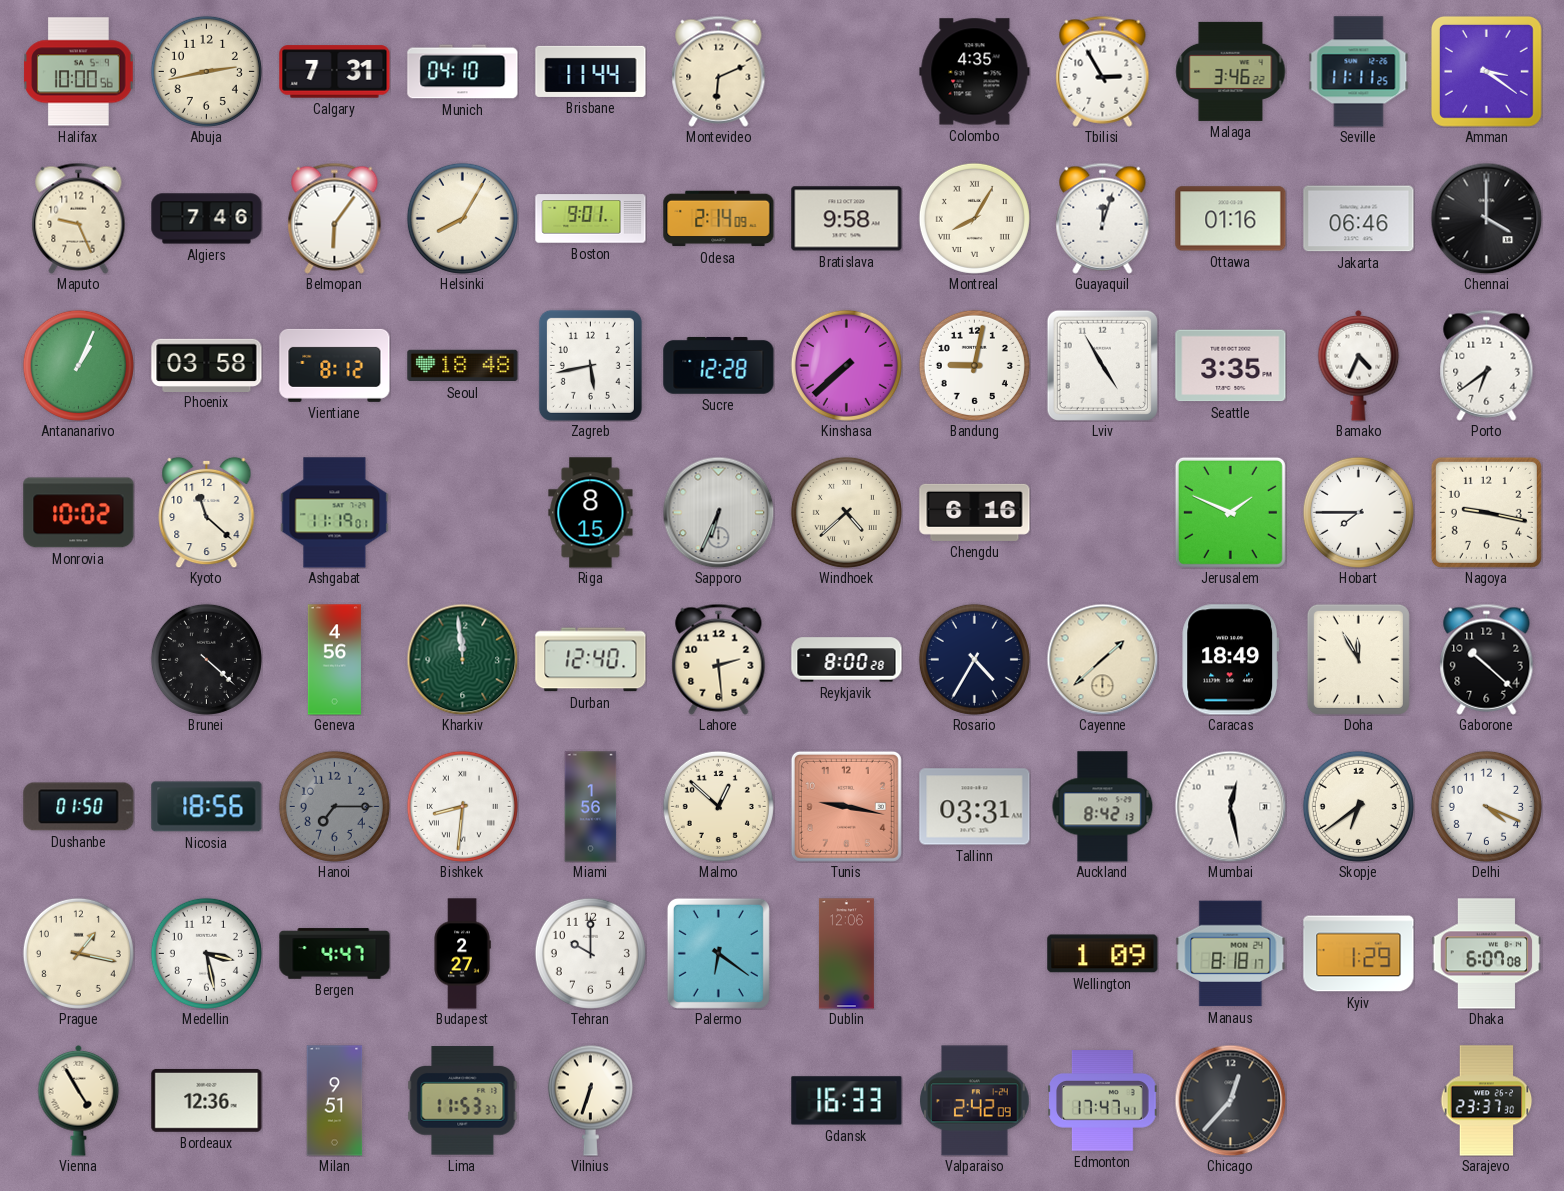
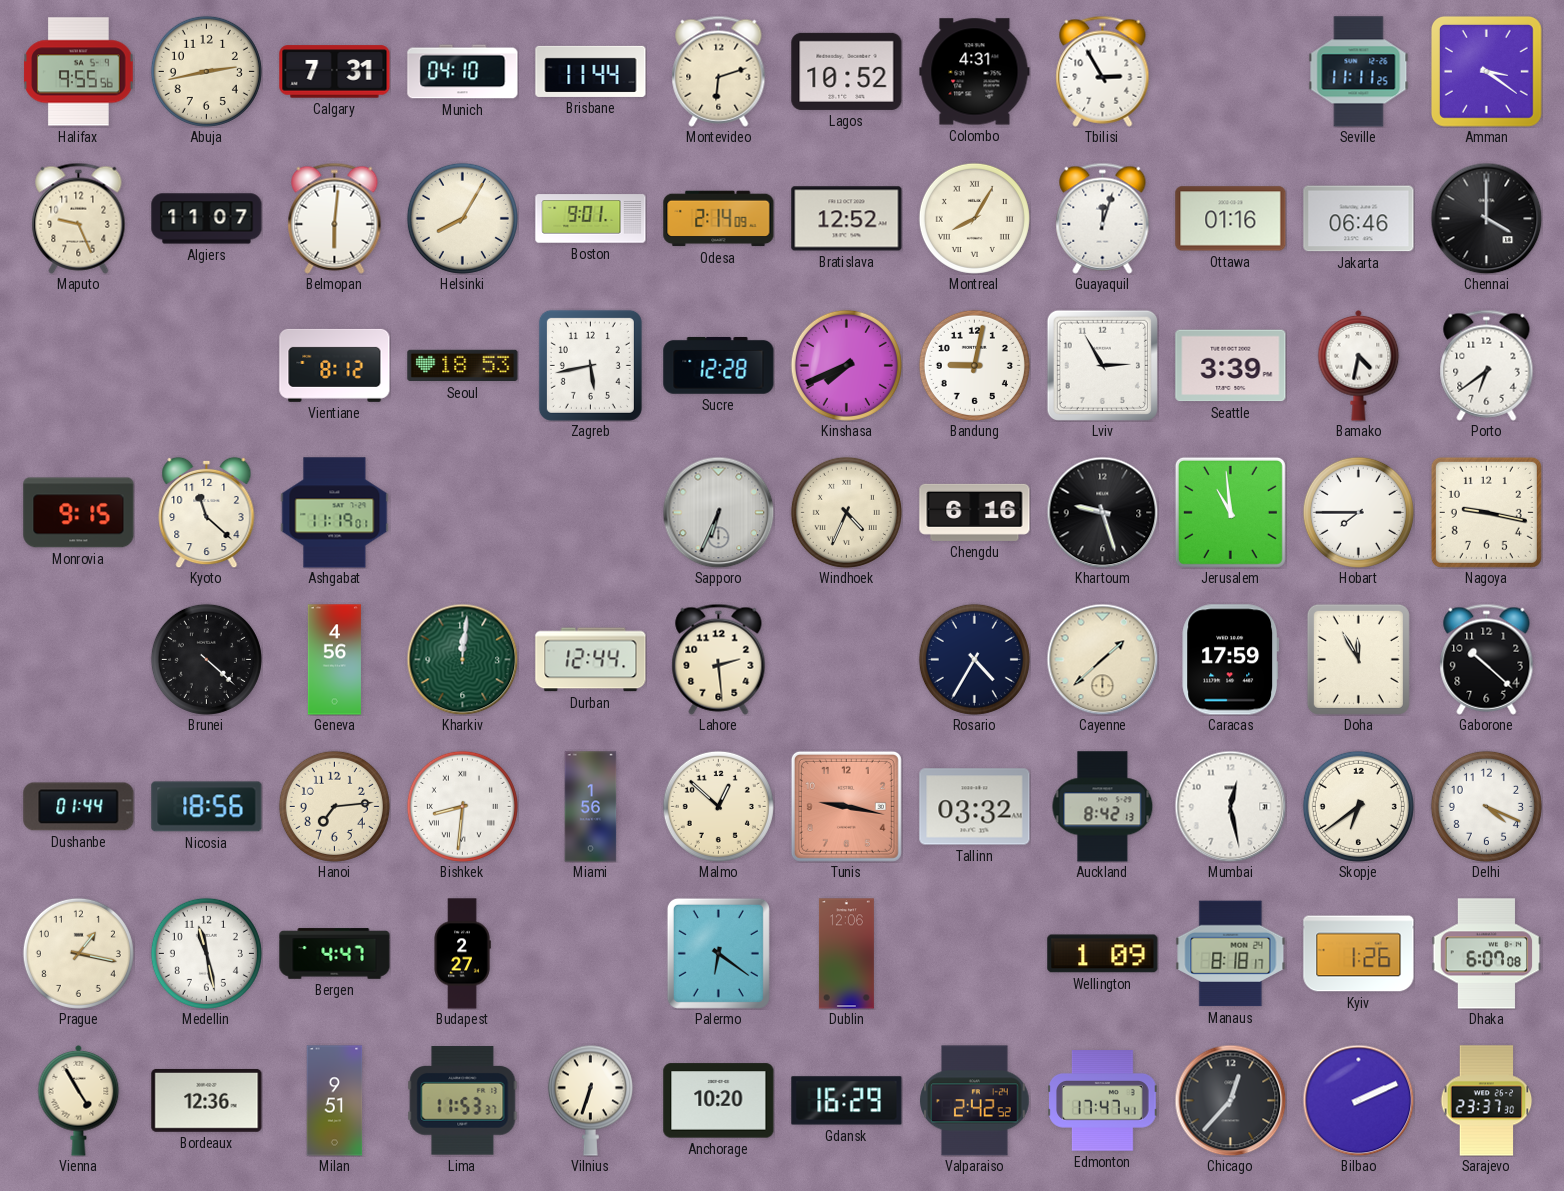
Halifax: 10:00 -> 9:55 (79, 72)
Montevideo: 6:11 -> 6:12 (719, 71)
Lagos: none -> 10:52 (847, 71)
Colombo: 4:35 -> 4:31 (975, 72)
Malaga: 3:46 -> none (1231, 71)
Algiers: 7:46 -> 11:07 (207, 219)
Belmopan: 6:06 -> 6:01 (335, 218)
Bratislava: 9:58 -> 12:52 (847, 219)
Antananarivo: 1:04 -> none (78, 365)
Phoenix: 03:58 -> none (207, 365)
Seoul: 18:48 -> 18:53 (463, 366)
Kinshasa: 7:38 -> 7:41 (846, 365)
Lviv: 4:55 -> 2:55 (1102, 365)
Seattle: 3:35 -> 3:39 (1231, 366)
Bamako: 4:34 -> 4:32 (1359, 365)
Monrovia: 10:02 -> 9:15 (79, 513)
Riga: 8:15 -> none (591, 513)
Windhoek: 4:38 -> 4:34 (846, 512)
Khartoum: none -> 9:27 (1102, 512)
Jerusalem: 1:49 -> 10:59 (1230, 512)
Kharkiv: 11:59 -> 12:01 (462, 659)
Durban: 12:40 -> 12:44 (591, 660)
Reykjavik: 8:00 -> none (847, 660)
Caracas: 18:49 -> 17:59 (1231, 660)
Dushanbe: 01:50 -> 01:44 (79, 807)
Hanoi: 7:15 -> 7:14 (334, 806)
Hanoi dial: grey -> cream (334, 806)
Tallinn: 03:31 -> 03:32 (975, 807)
Medellin: 3:28 -> 11:28 (206, 953)
Tehran: 10:00 -> none (590, 953)
Kyiv: 1:29 -> 1:26 (1359, 954)
Anchorage: none -> 10:20 (719, 1101)
Gdansk: 16:33 -> 16:29 (847, 1101)
Valparaiso: 2:42:09 -> 2:42:52 (975, 1101)
Bilbao: none -> 2:11 (1358, 1100)
